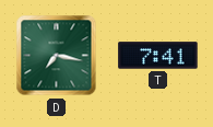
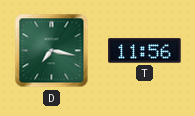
T: 7:41 -> 11:56 (145, 51)
